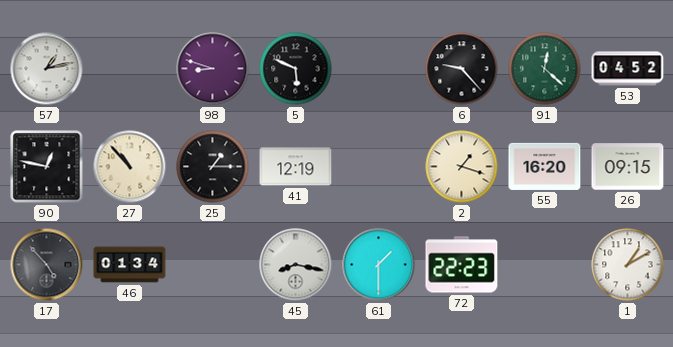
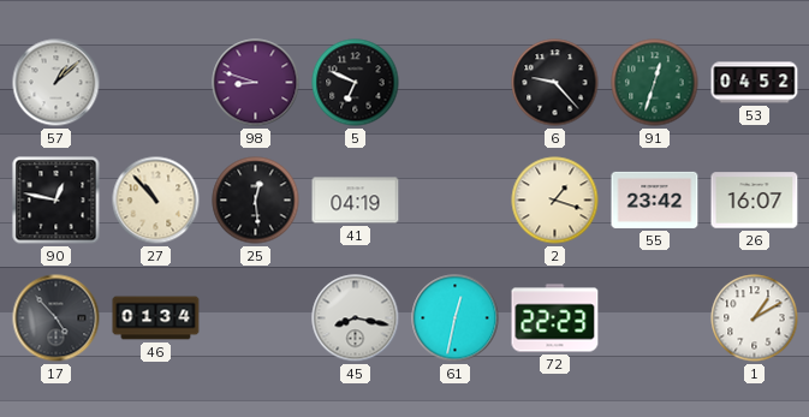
57: 1:13 -> 1:08 (56, 83)
5: 5:49 -> 6:49 (356, 83)
91: 12:22 -> 12:33 (655, 83)
25: 1:15 -> 12:29 (256, 201)
41: 12:19 -> 04:19 (356, 201)
55: 16:20 -> 23:42 (655, 199)
26: 09:15 -> 16:07 (755, 201)
61: 1:30 -> 12:32 (456, 318)
